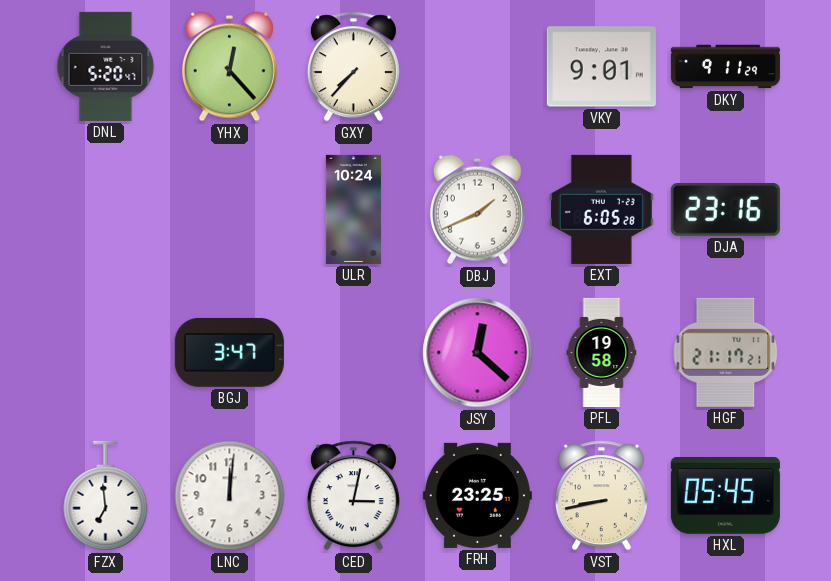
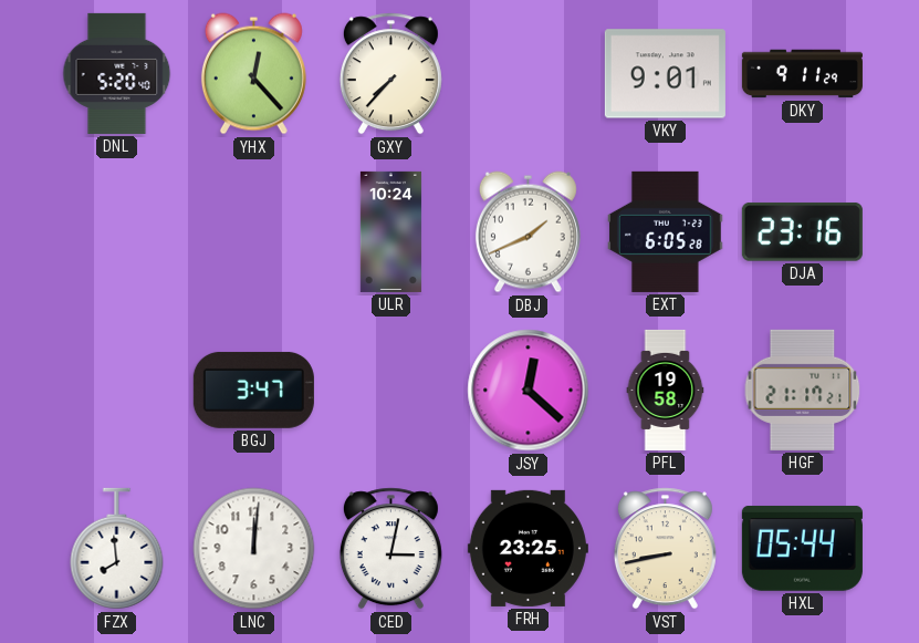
DNL: 5:20:47 -> 5:20:40 (117, 73)
FZX: 6:59 -> 7:59 (117, 549)
HXL: 05:45 -> 05:44 (802, 548)
